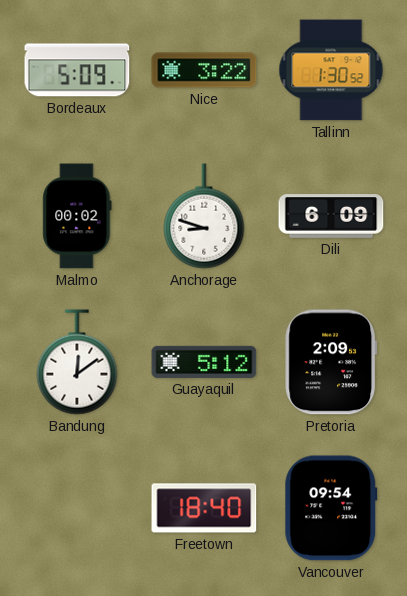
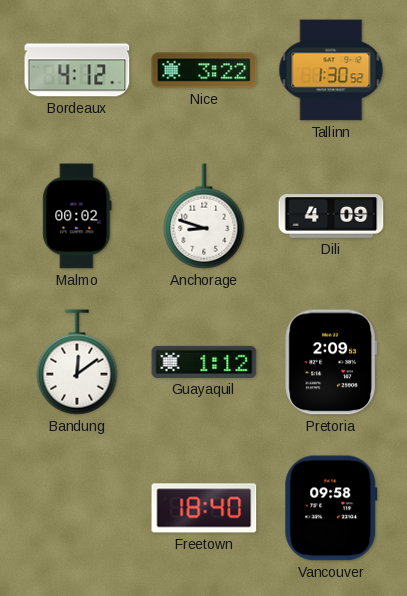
Bordeaux: 5:09 -> 4:12 (77, 70)
Dili: 6:09 -> 4:09 (331, 216)
Guayaquil: 5:12 -> 1:12 (204, 362)
Vancouver: 09:54 -> 09:58 (331, 508)
